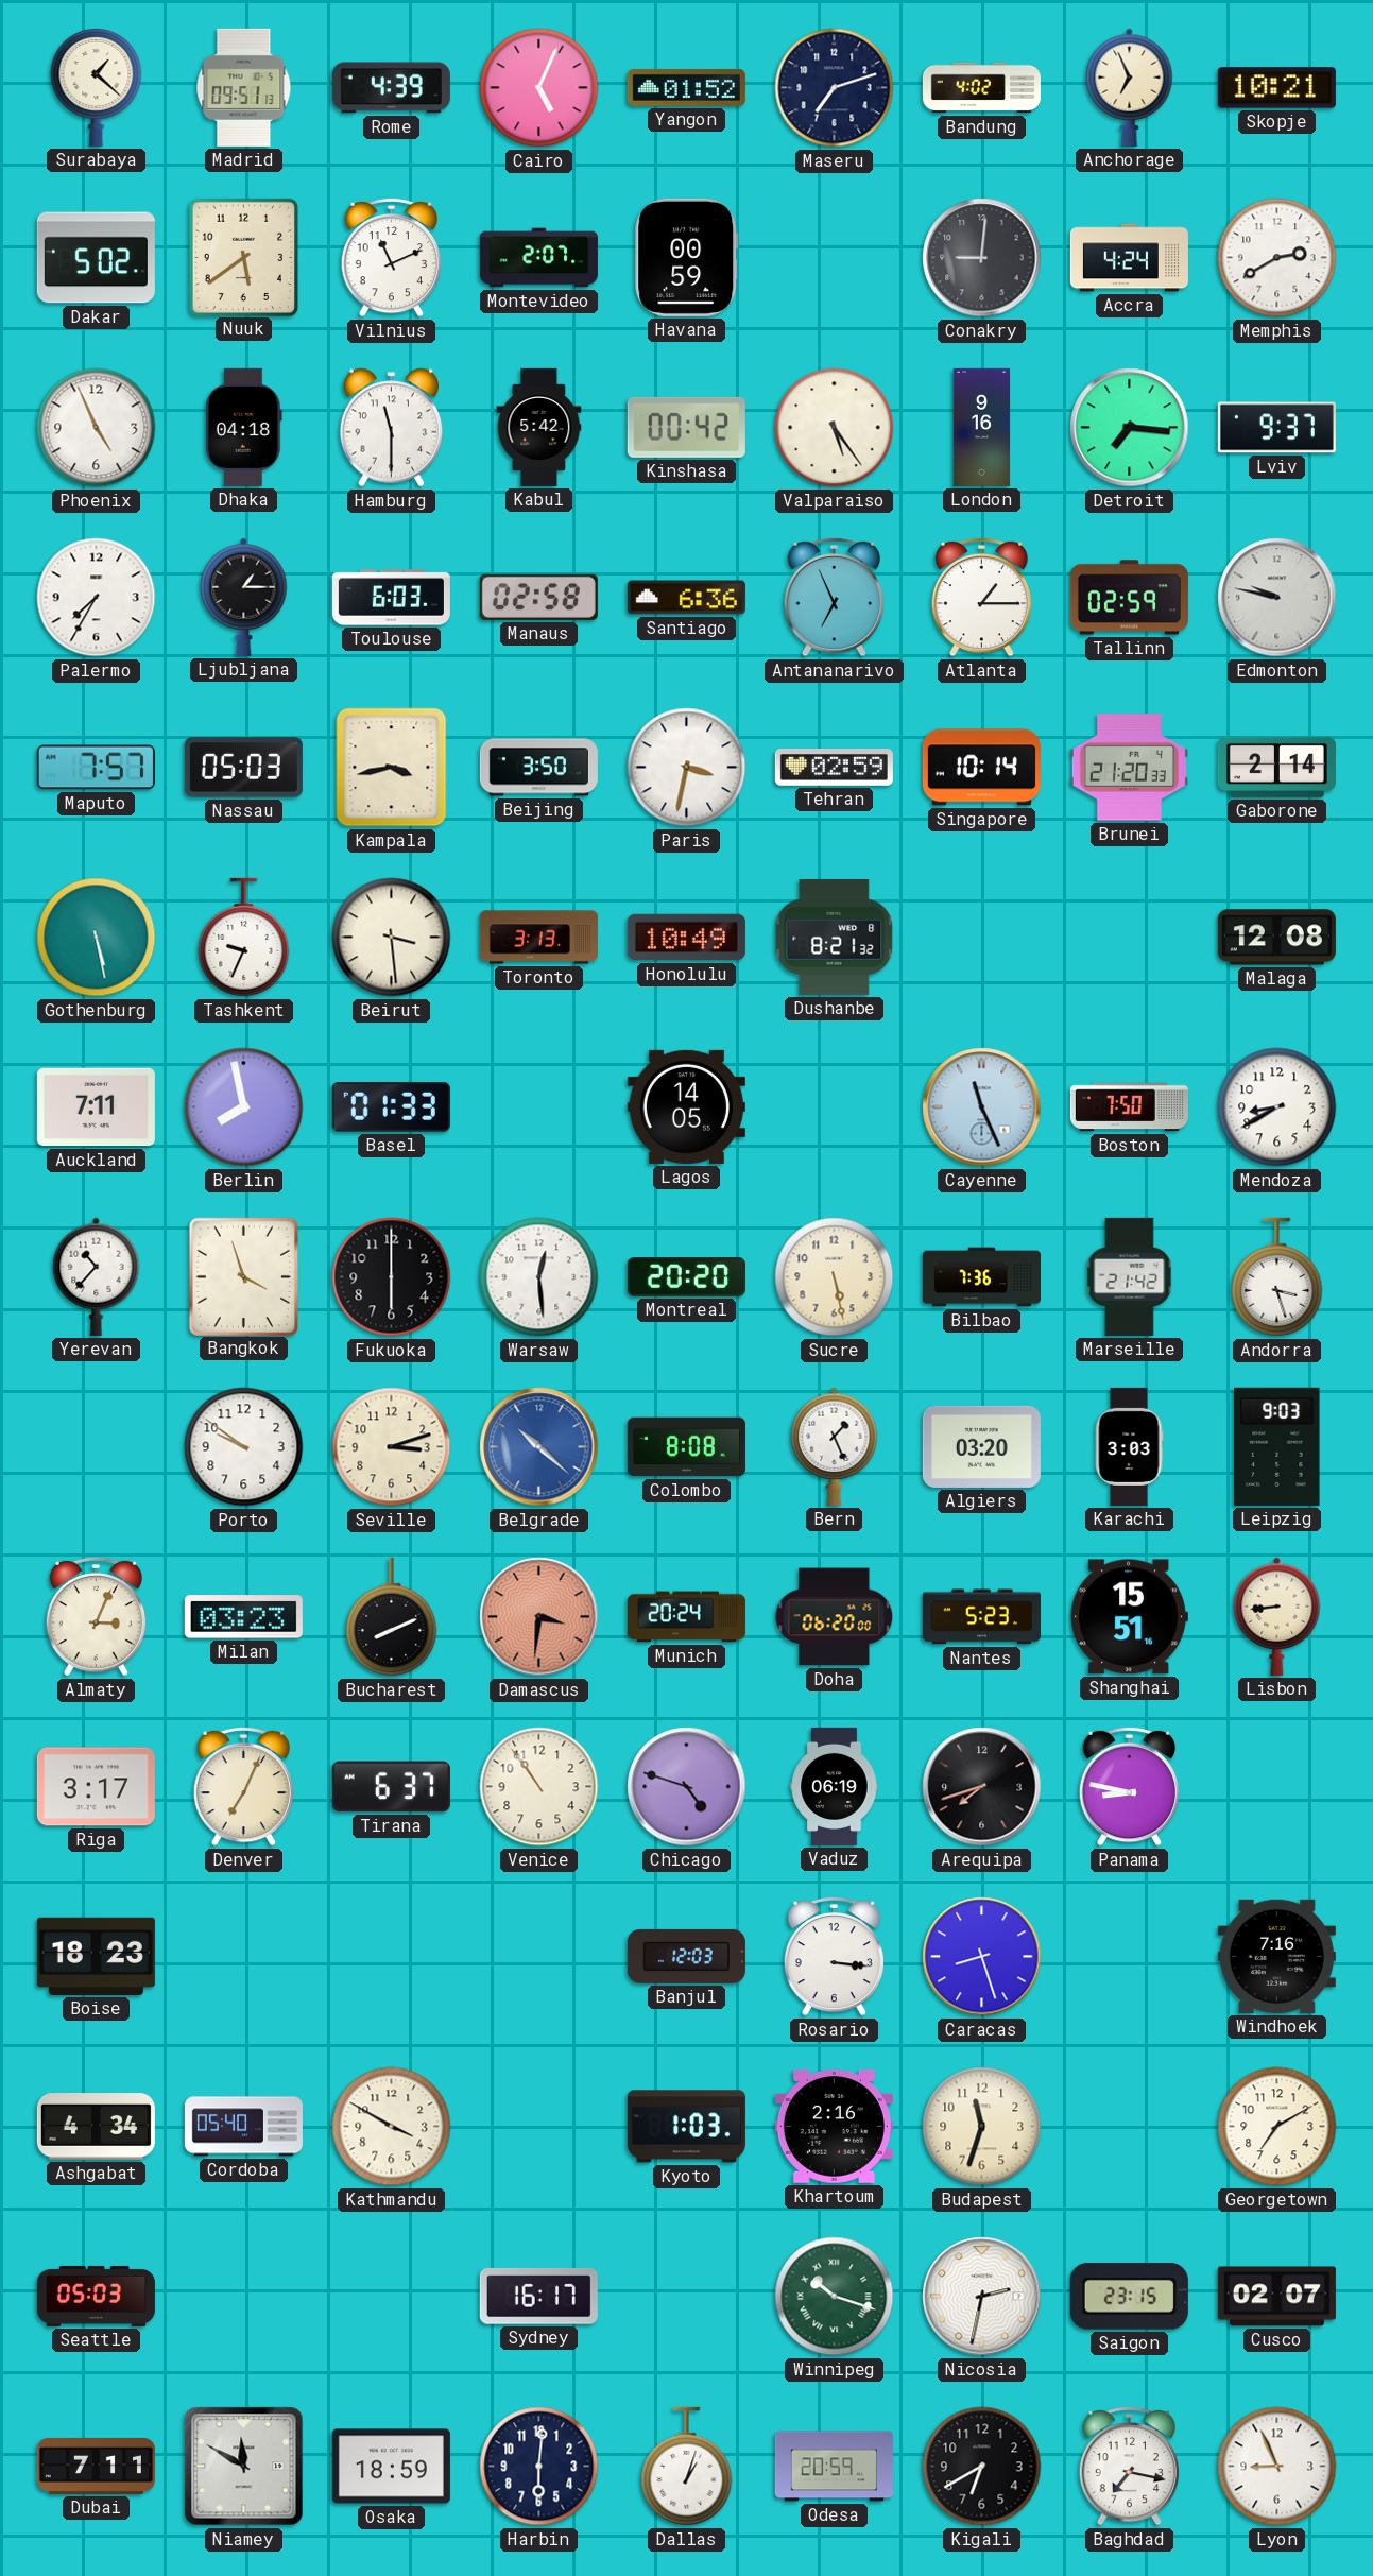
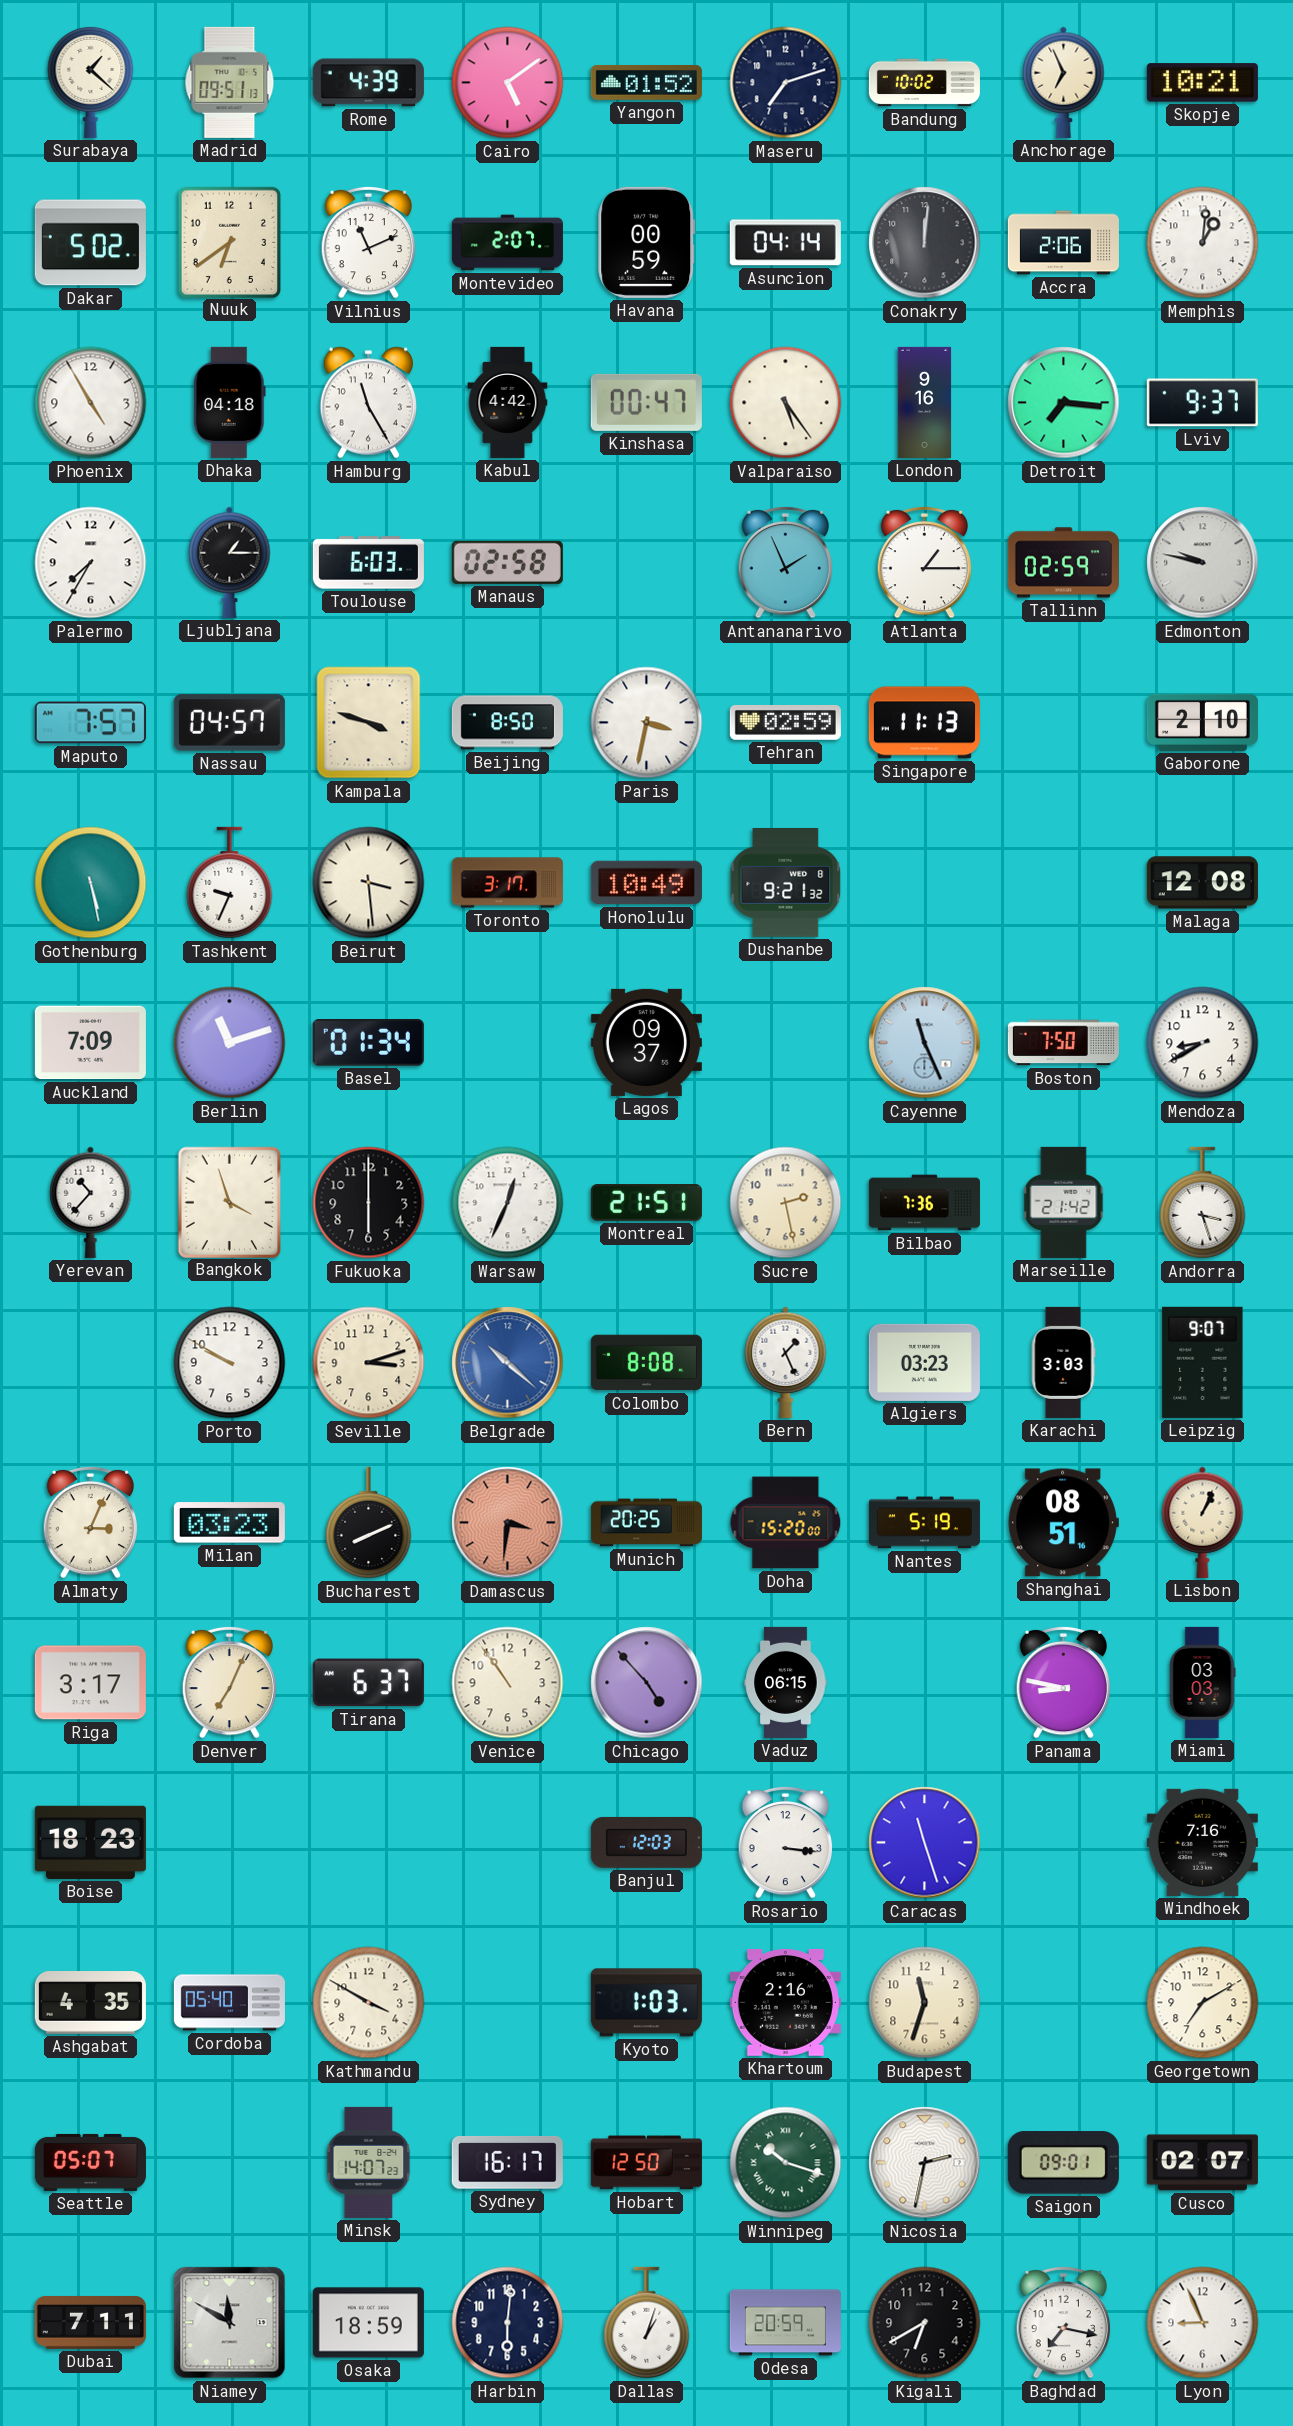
Cairo: 5:04 -> 5:09 (508, 83)
Bandung: 4:02 -> 10:02 (924, 83)
Nuuk: 5:39 -> 6:39 (229, 242)
Asuncion: none -> 04:14 (785, 243)
Conakry: 9:01 -> 12:01 (925, 243)
Accra: 4:24 -> 2:06 (1063, 243)
Memphis: 2:40 -> 1:01 (1203, 243)
Phoenix: 4:56 -> 4:55 (91, 403)
Hamburg: 11:30 -> 11:25 (368, 403)
Kabul: 5:42 -> 4:42 (508, 402)
Kinshasa: 00:42 -> 00:47 (646, 402)
Santiago: 6:36 -> none (686, 598)
Antananarivo: 6:56 -> 1:56 (786, 562)
Nassau: 05:03 -> 04:57 (229, 723)
Kampala: 3:43 -> 3:48 (369, 723)
Beijing: 3:50 -> 8:50 (507, 723)
Singapore: 10:14 -> 11:13 (924, 723)
Brunei: 21:20 -> none (1129, 768)
Gaborone: 2:14 -> 2:10 (1202, 722)
Toronto: 3:13 -> 3:17 (507, 883)
Dushanbe: 8:21 -> 9:21 (786, 882)
Auckland: 7:11 -> 7:09 (90, 1043)
Berlin: 7:58 -> 11:12 (230, 1043)
Basel: 01:33 -> 01:34 (368, 1043)
Lagos: 14:05 -> 09:37 (646, 1042)
Warsaw: 12:29 -> 12:34 (508, 1203)
Montreal: 20:20 -> 21:51 (646, 1203)
Sucre: 5:28 -> 2:28 (786, 1203)
Porto: 9:51 -> 9:50 (230, 1363)
Algiers: 03:20 -> 03:23 (924, 1362)
Leipzig: 9:03 -> 9:07 (1203, 1362)
Munich: 20:24 -> 20:25 (646, 1523)
Doha: 06:20 -> 15:20 (786, 1523)
Nantes: 5:23 -> 5:19 (924, 1523)
Shanghai: 15:51 -> 08:51 (1063, 1523)
Lisbon: 8:44 -> 1:04 (1203, 1522)
Chicago: 4:48 -> 4:53 (647, 1683)
Vaduz: 06:19 -> 06:15 (786, 1682)
Arequipa: 7:42 -> none (982, 1787)
Miami: none -> 03:03 (1202, 1682)
Caracas: 8:27 -> 11:27 (925, 1843)
Ashgabat: 4:34 -> 4:35 (90, 2003)
Seattle: 05:03 -> 05:07 (90, 2162)
Minsk: none -> 14:07 (369, 2162)
Hobart: none -> 12:50 (646, 2163)
Saigon: 23:15 -> 09:01 (1063, 2163)
